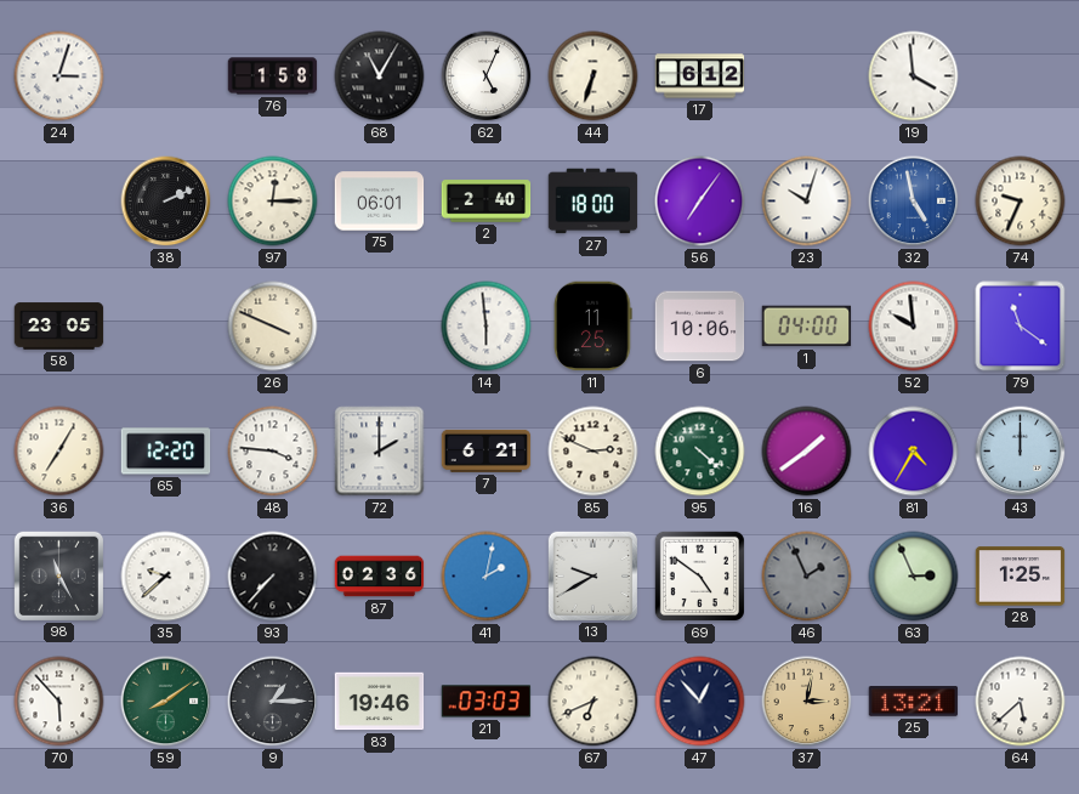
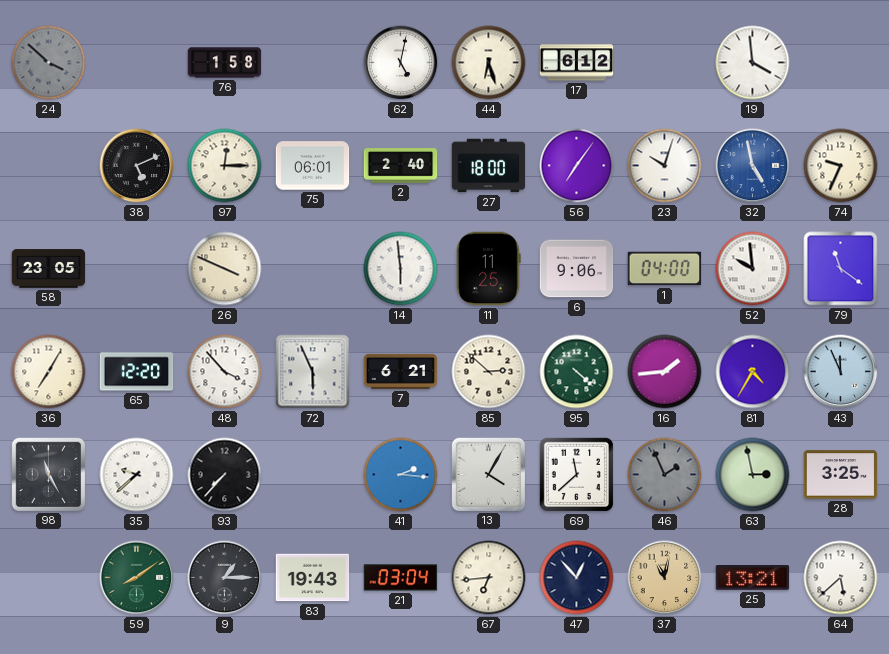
24: 3:03 -> 3:52 (49, 63)
24 dial: white -> grey (49, 63)
68: 11:05 -> none (380, 76)
62: 5:04 -> 5:02 (401, 63)
44: 6:33 -> 6:27 (489, 63)
38: 2:11 -> 5:11 (137, 166)
6: 10:06 -> 9:06 (577, 269)
48: 3:46 -> 3:53 (225, 372)
72: 2:00 -> 5:56 (313, 372)
85: 2:49 -> 2:52 (489, 372)
16: 1:39 -> 1:44 (665, 372)
43: 12:00 -> 11:56 (841, 372)
87: 02:36 -> none (380, 577)
41: 2:02 -> 2:16 (401, 475)
13: 9:40 -> 4:05 (488, 474)
69: 4:51 -> 11:38 (576, 474)
63: 2:56 -> 2:58 (753, 475)
28: 1:25 -> 3:25 (841, 475)
70: 5:53 -> none (59, 702)
83: 19:46 -> 19:43 (313, 578)
21: 03:03 -> 03:04 (401, 578)
67: 6:41 -> 6:44 (489, 578)
37: 3:02 -> 11:02 (665, 578)
